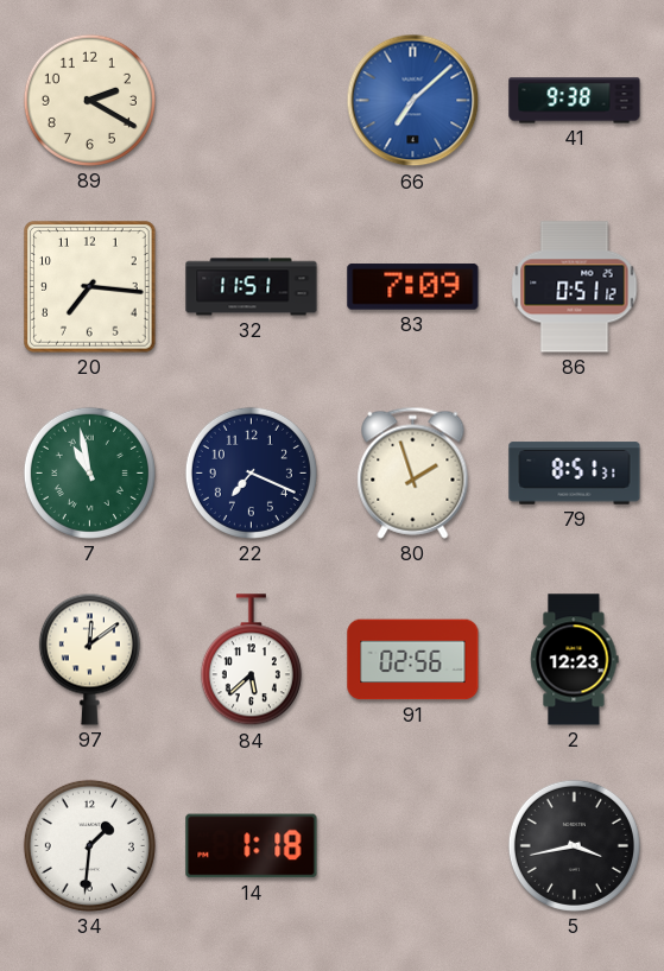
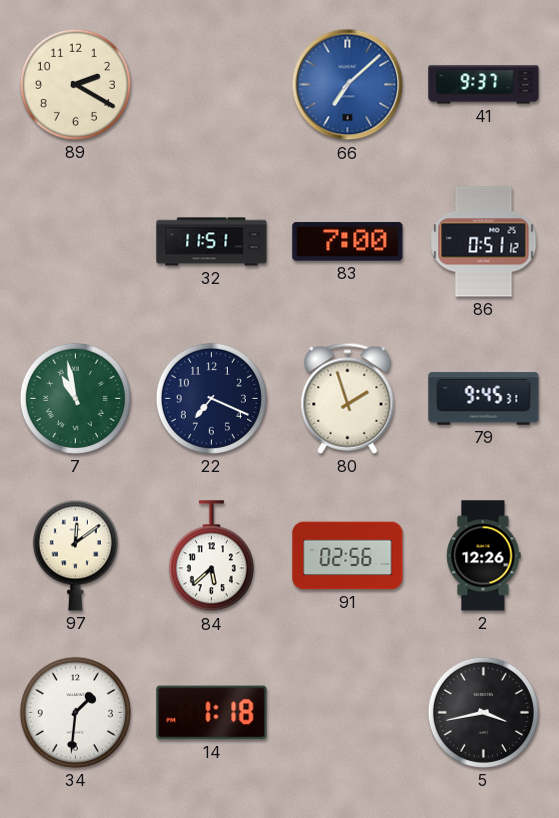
41: 9:38 -> 9:37 (484, 85)
20: 7:16 -> none (90, 287)
83: 7:09 -> 7:00 (348, 242)
79: 8:51 -> 9:45 (484, 399)
2: 12:23 -> 12:26 (484, 556)
